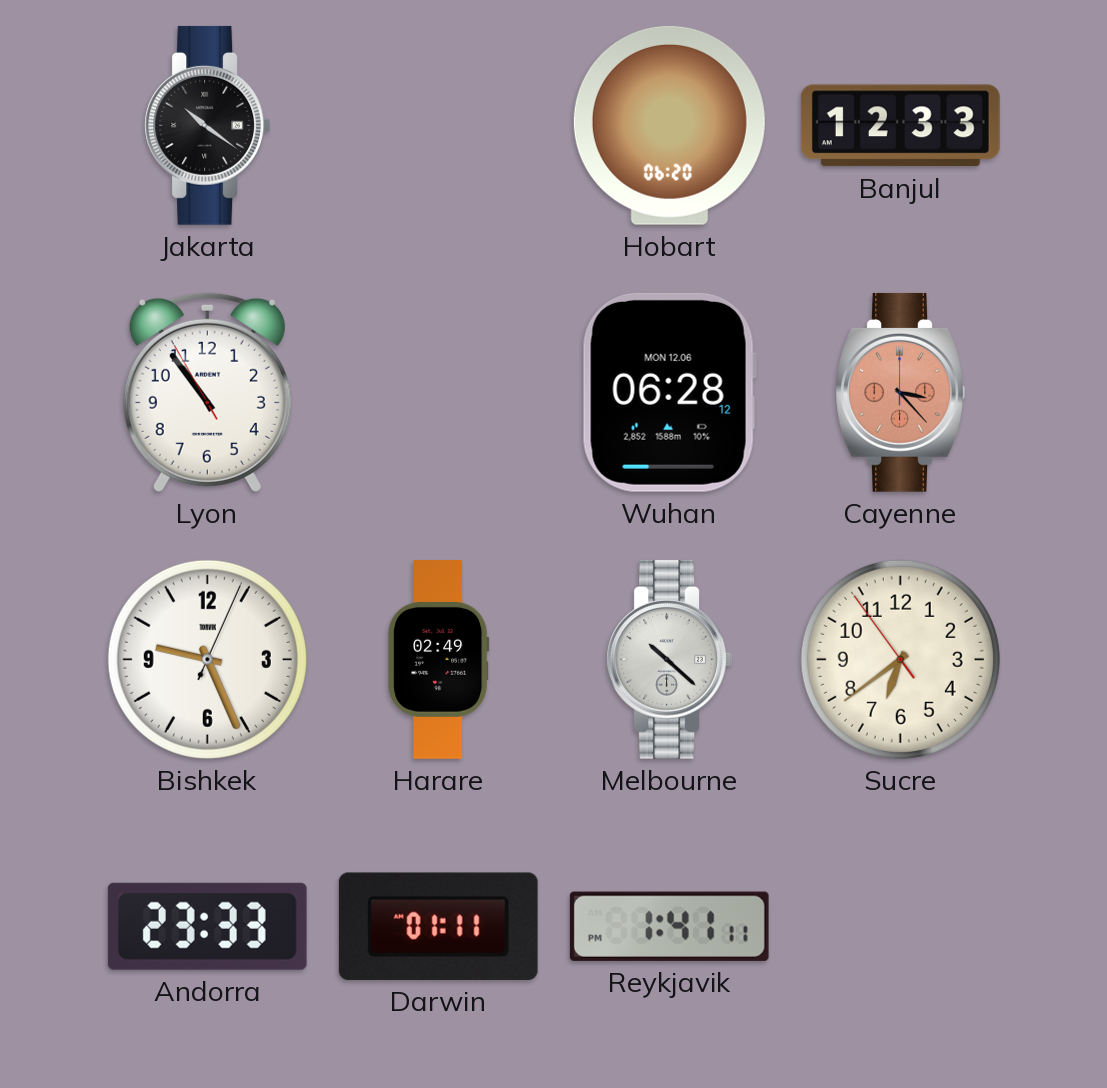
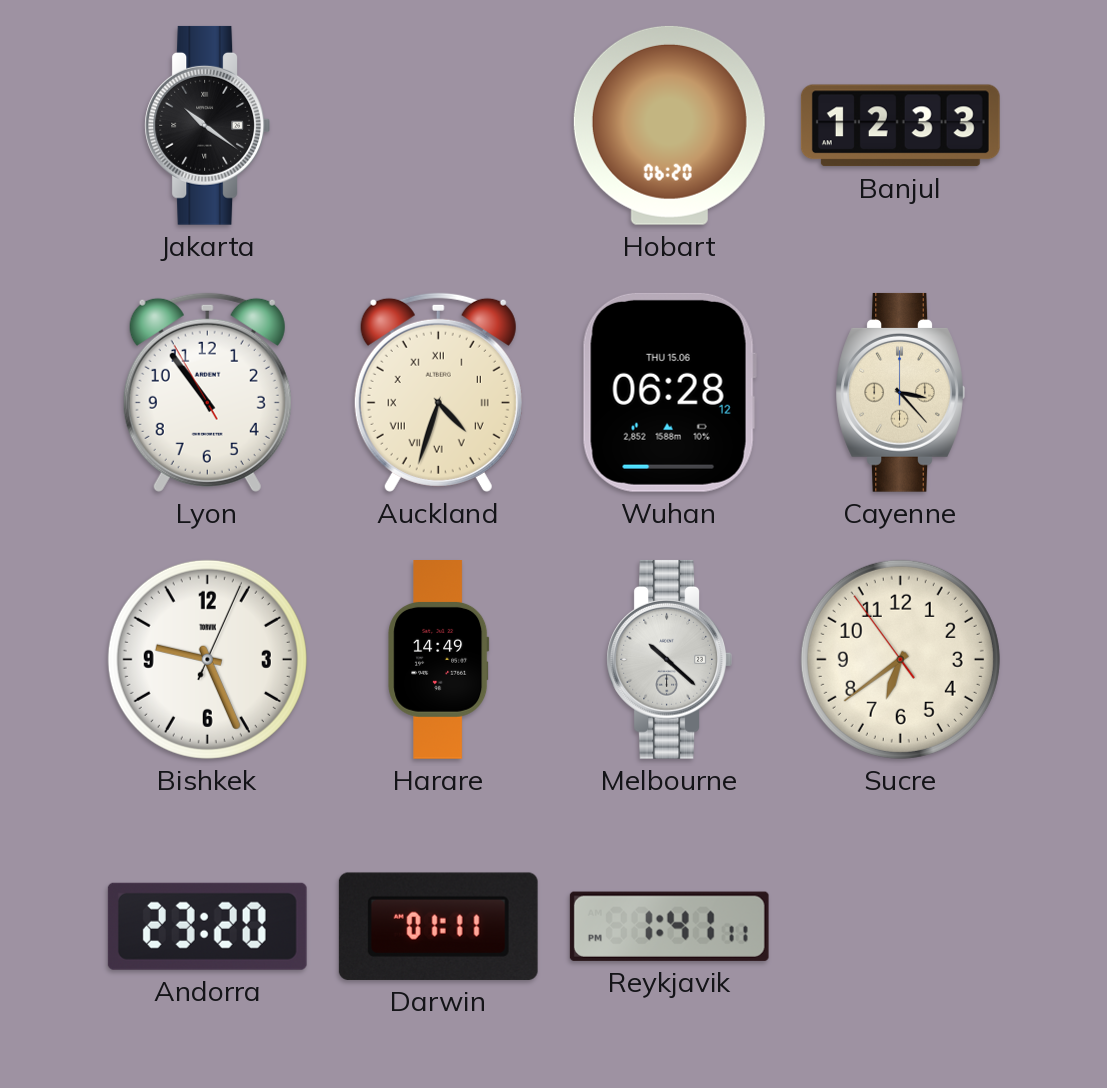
Auckland: none -> 4:33 (438, 392)
Wuhan date: MON 12.06 -> THU 15.06 (669, 392)
Cayenne dial: salmon -> cream (900, 392)
Harare: 02:49 -> 14:49 (439, 660)
Andorra: 23:33 -> 23:20 (207, 926)
